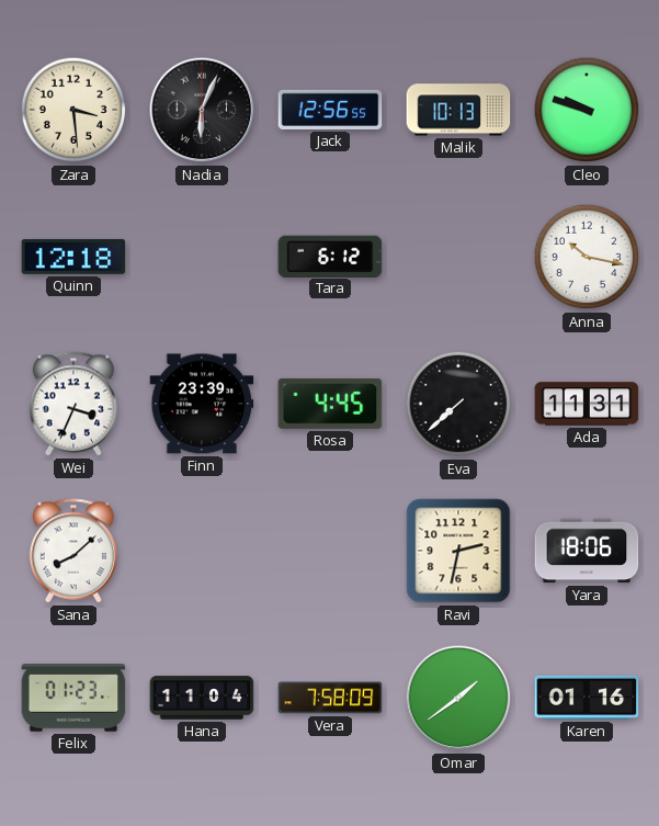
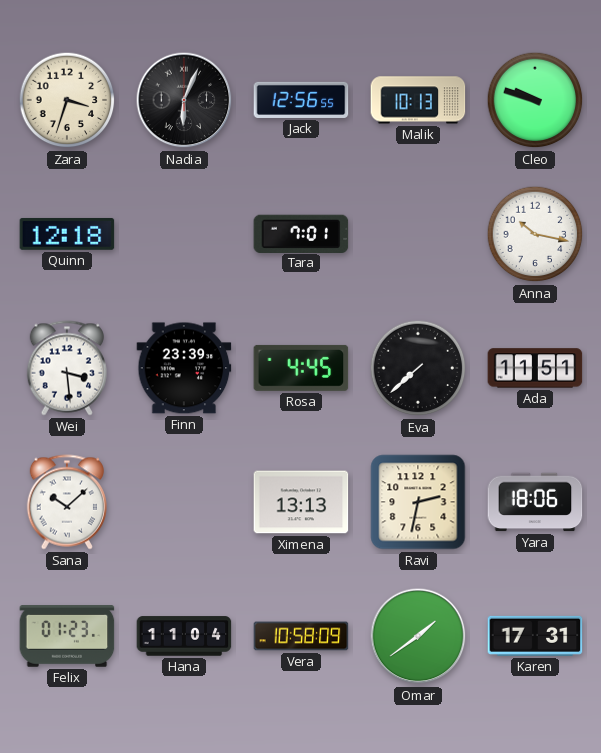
Zara: 3:29 -> 3:33 (67, 100)
Tara: 6:12 -> 7:01 (301, 233)
Wei: 3:34 -> 3:29 (66, 368)
Ada: 11:31 -> 11:51 (535, 368)
Sana: 8:08 -> 10:08 (66, 502)
Ximena: none -> 13:13 (301, 502)
Vera: 7:58 -> 10:58 (301, 636)
Karen: 01:16 -> 17:31 (535, 636)
